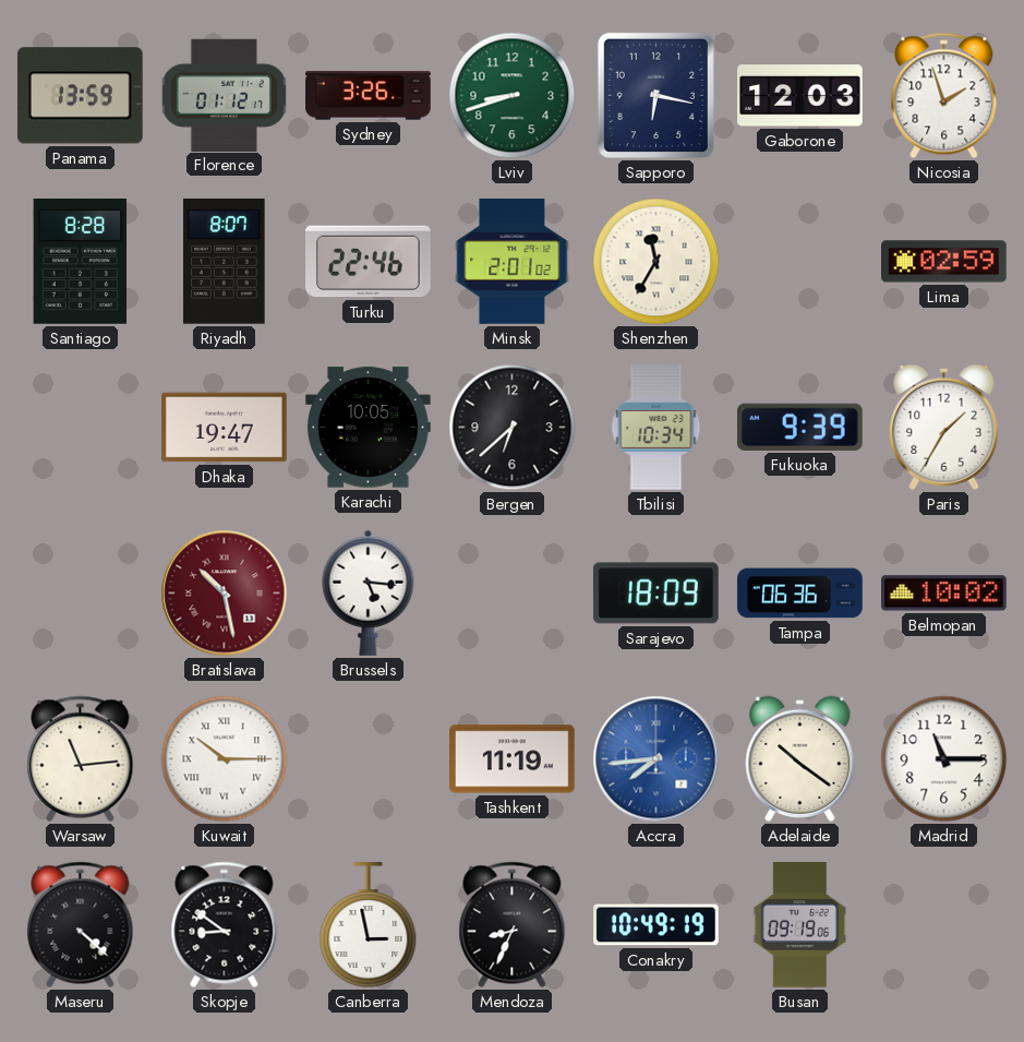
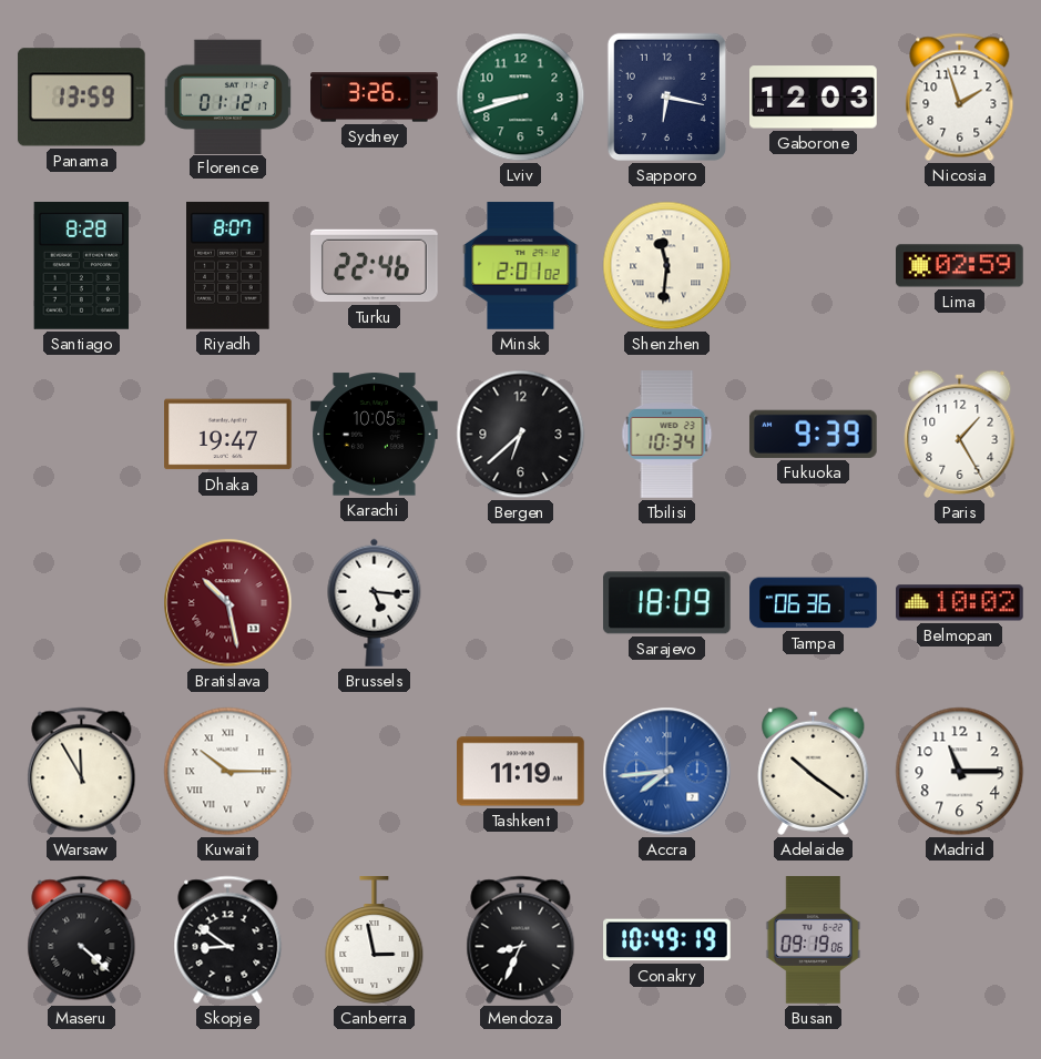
Shenzhen: 11:35 -> 11:31 (667, 266)
Paris: 1:35 -> 1:25 (960, 434)
Warsaw: 11:14 -> 11:55 (82, 772)
